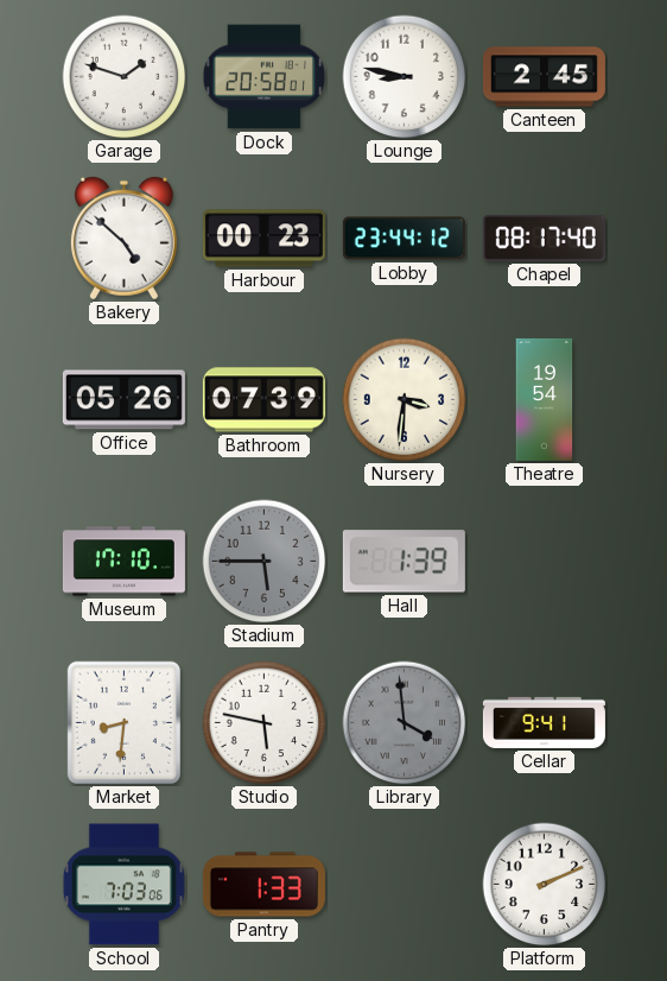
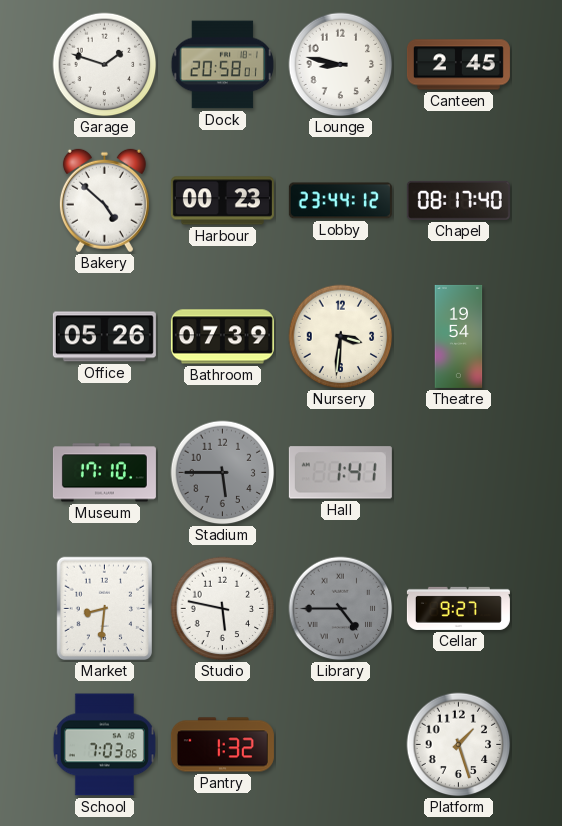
Hall: 1:39 -> 1:41 (340, 473)
Library: 3:59 -> 4:45 (341, 609)
Cellar: 9:41 -> 9:27 (458, 608)
Pantry: 1:33 -> 1:32 (222, 745)
Platform: 2:11 -> 1:27 (459, 745)
